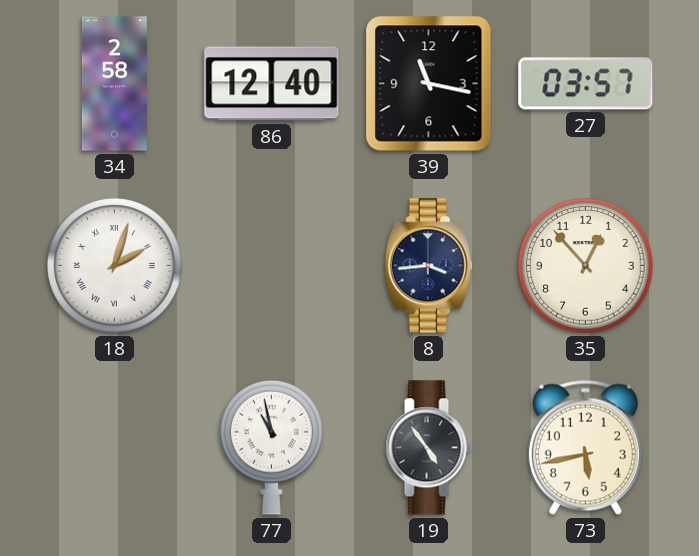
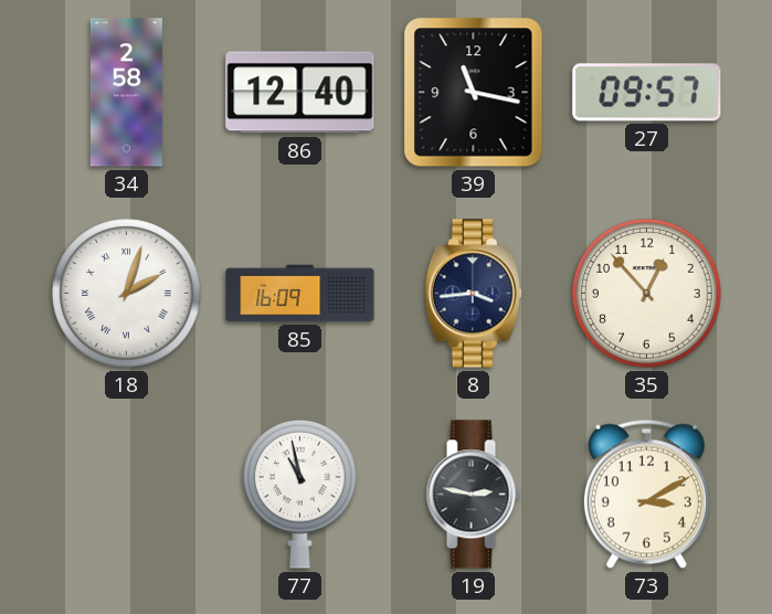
27: 03:57 -> 09:57 (647, 93)
85: none -> 16:09 (300, 294)
19: 4:54 -> 2:47 (473, 495)
73: 5:43 -> 3:10 (646, 494)
